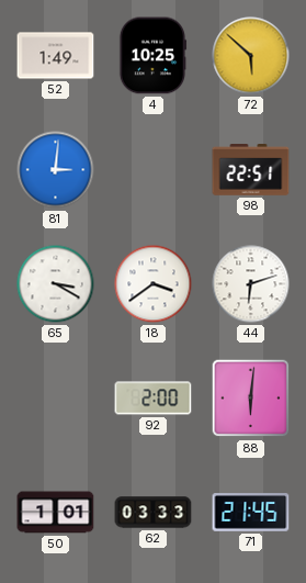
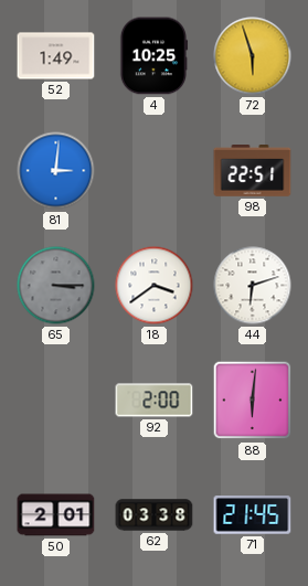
72: 5:52 -> 5:57 (253, 56)
65: 3:20 -> 3:15 (56, 286)
65 dial: white -> grey (56, 286)
50: 1:01 -> 2:01 (56, 515)
62: 03:33 -> 03:38 (155, 515)
